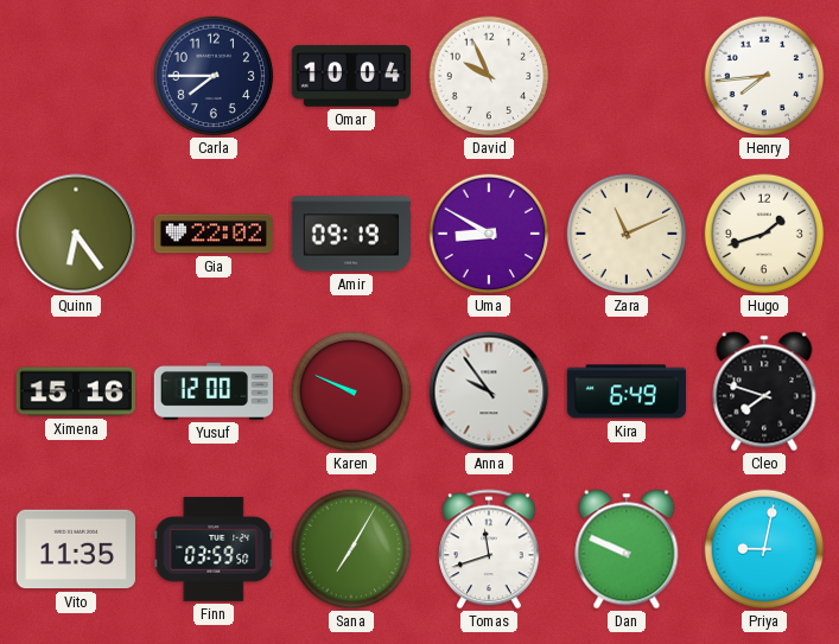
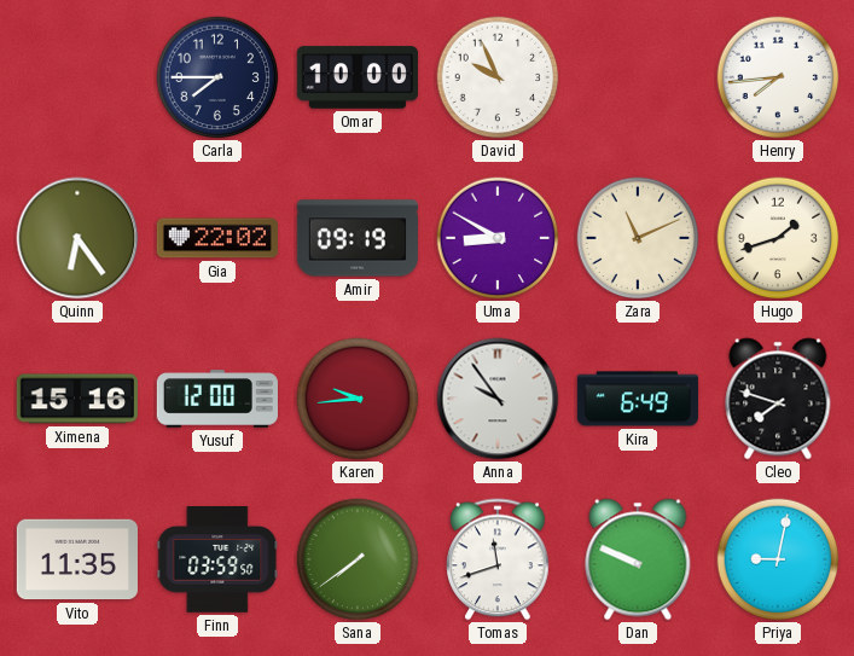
Omar: 10:04 -> 10:00 (358, 77)
Karen: 9:49 -> 9:44 (358, 399)
Sana: 7:05 -> 7:39 (358, 559)
